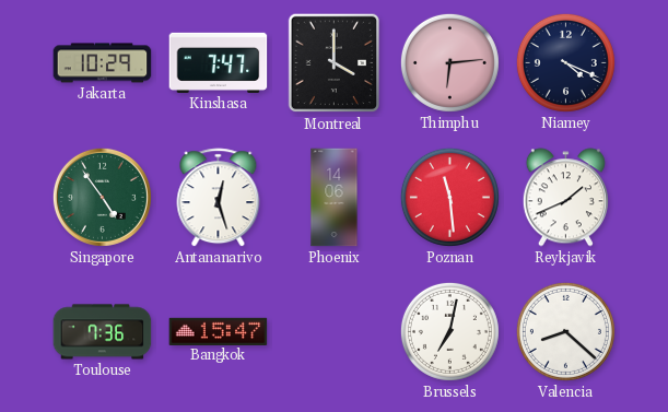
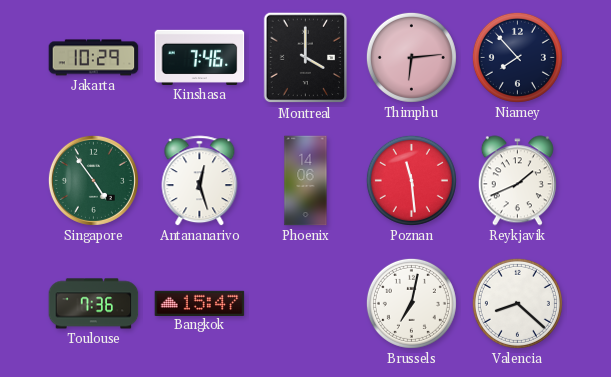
Kinshasa: 7:47 -> 7:46 (200, 57)
Niamey: 4:19 -> 7:53 (517, 57)
